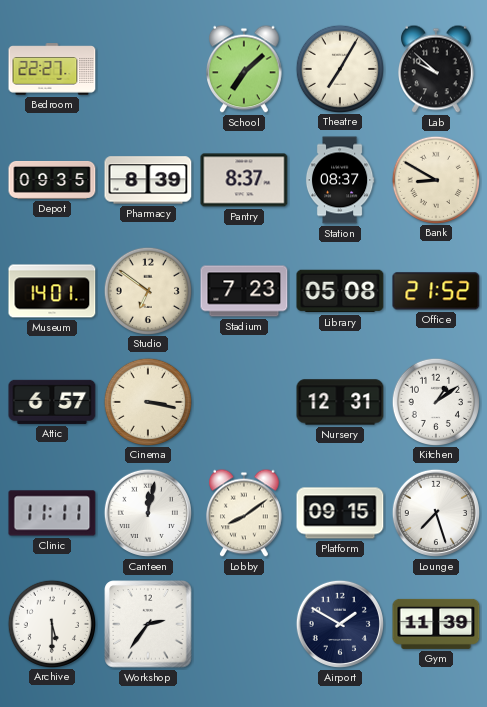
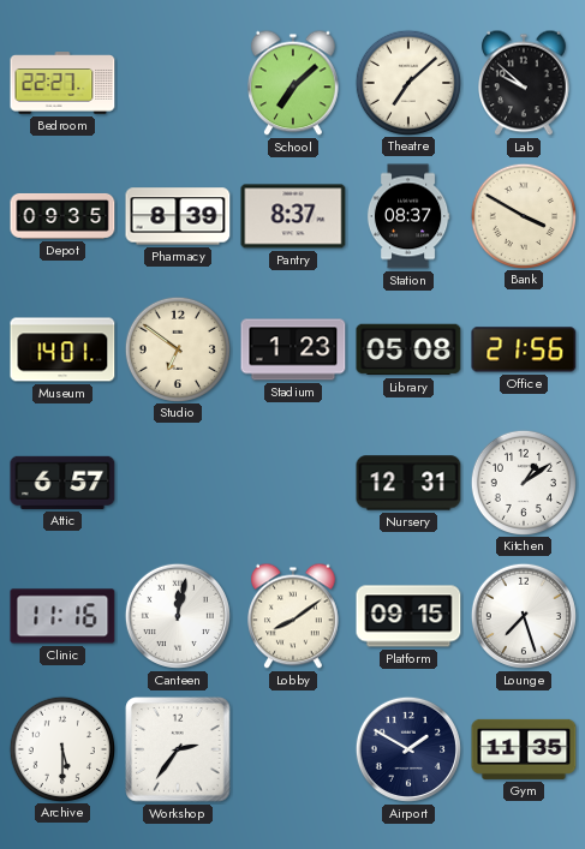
Theatre: 7:05 -> 7:08 (407, 82)
Bank: 8:50 -> 3:50 (523, 215)
Stadium: 7:23 -> 1:23 (293, 349)
Office: 21:52 -> 21:56 (524, 349)
Cinema: 3:17 -> none (147, 401)
Clinic: 11:11 -> 11:16 (62, 616)
Gym: 11:39 -> 11:35 (524, 749)
